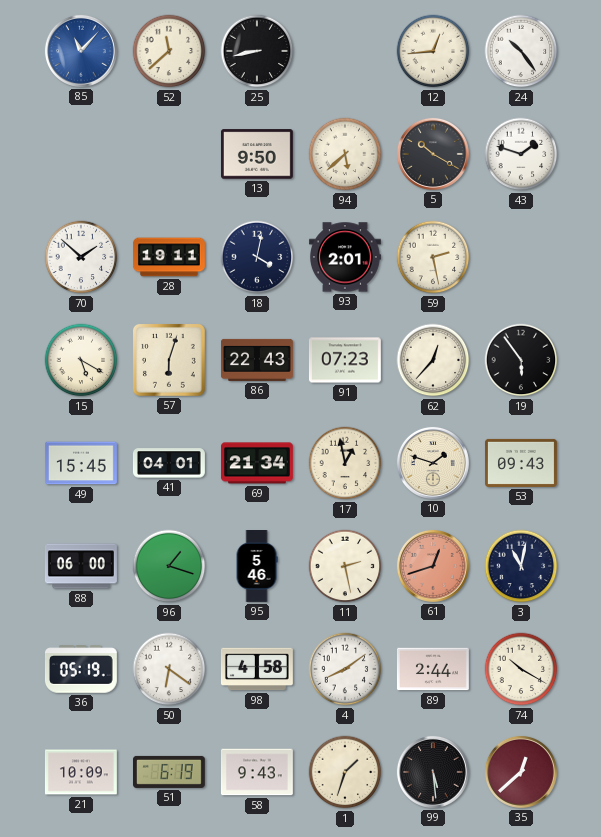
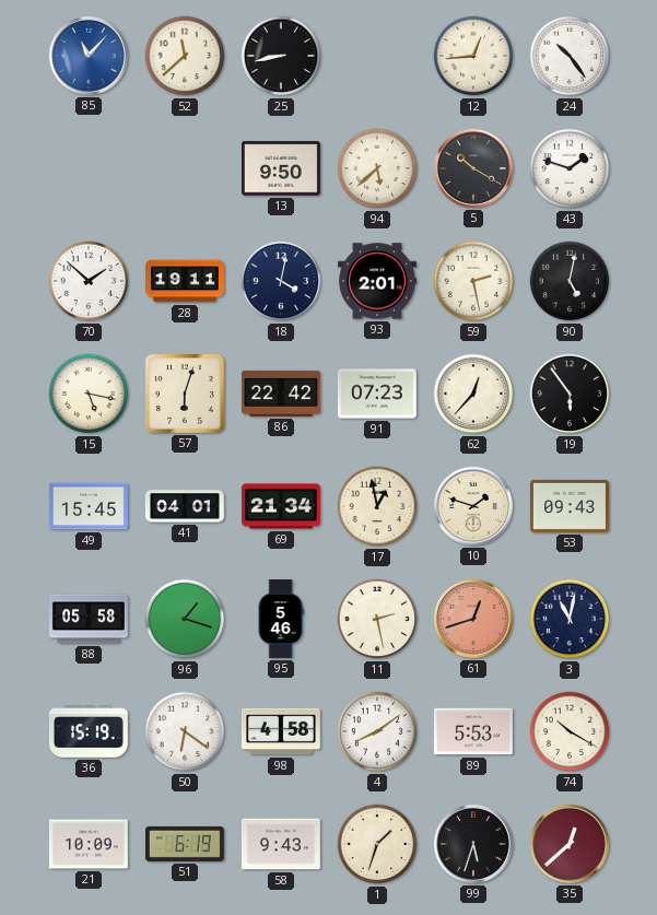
90: none -> 5:02 (570, 281)
15: 5:20 -> 5:17 (89, 394)
86: 22:43 -> 22:42 (281, 394)
88: 06:00 -> 05:58 (89, 619)
36: 05:19 -> 15:19 (89, 731)
89: 2:44 -> 5:53 (473, 731)
99: 5:29 -> 5:33 (473, 844)
